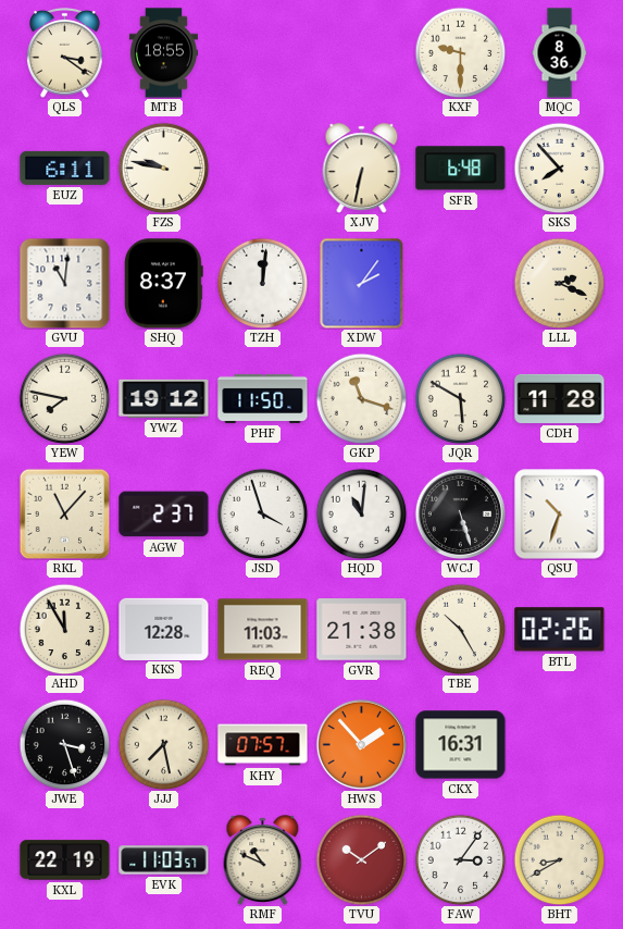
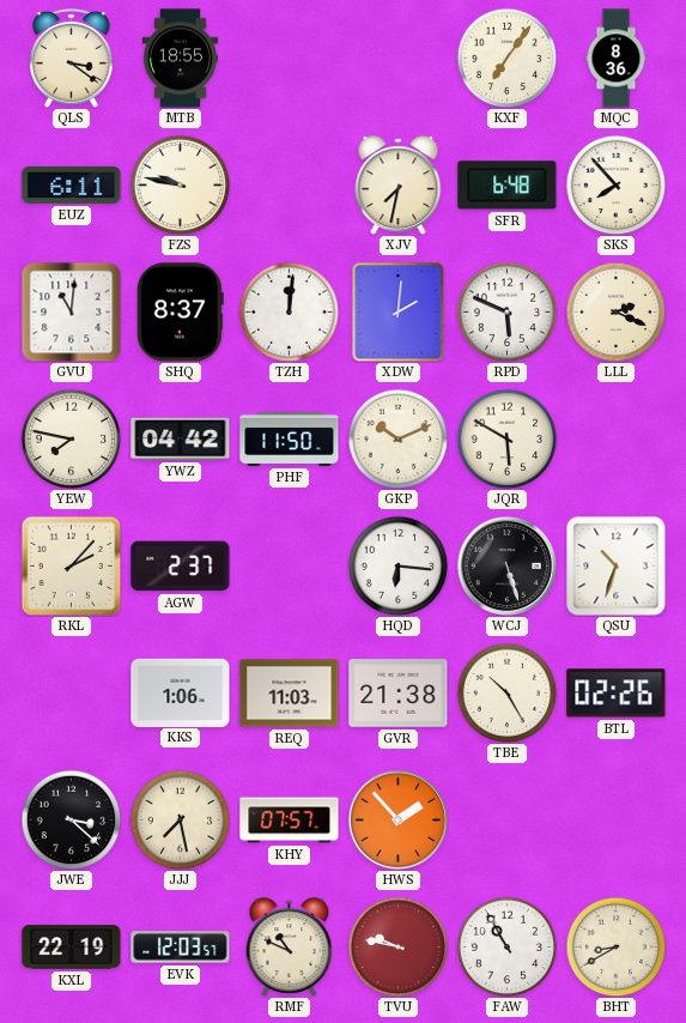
KXF: 9:30 -> 7:06 (506, 57)
XJV: 6:32 -> 7:32 (399, 184)
XDW: 2:06 -> 2:01 (399, 311)
RPD: none -> 5:49 (506, 311)
YWZ: 19:12 -> 04:42 (181, 438)
GKP: 11:18 -> 10:11 (397, 438)
CDH: 11:28 -> none (560, 398)
RKL: 11:07 -> 2:07 (71, 565)
JSD: 3:57 -> none (262, 513)
HQD: 11:01 -> 6:16 (397, 565)
AHD: 11:55 -> none (64, 629)
KKS: 12:28 -> 1:06 (181, 692)
JWE: 3:27 -> 3:22 (71, 819)
CKX: 16:31 -> none (461, 745)
EVK: 11:03 -> 12:03 (181, 948)
TVU: 10:09 -> 9:47 (397, 946)
FAW: 3:06 -> 10:55 (506, 946)
